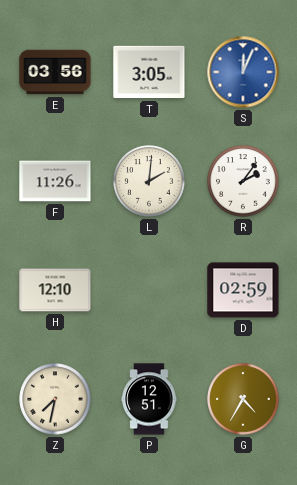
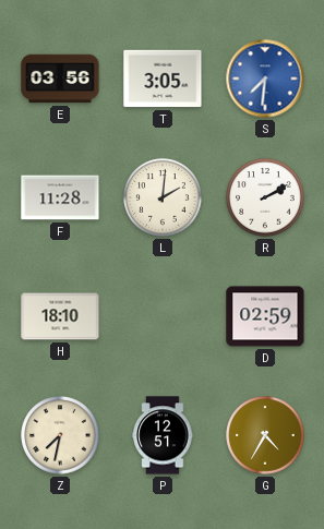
S: 12:04 -> 7:31 (265, 79)
F: 11:26 -> 11:28 (60, 197)
R: 2:06 -> 2:10 (265, 197)
H: 12:10 -> 18:10 (60, 316)
